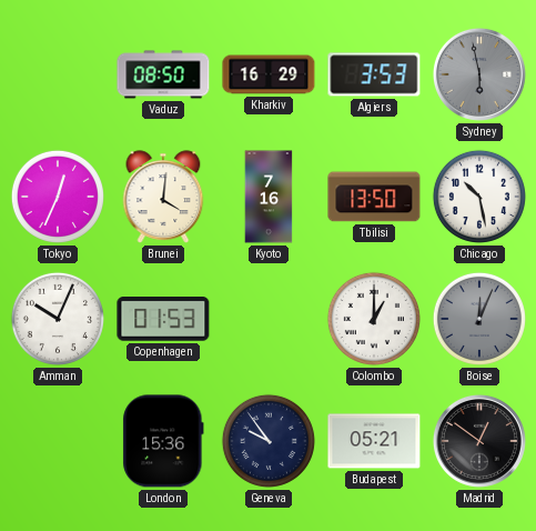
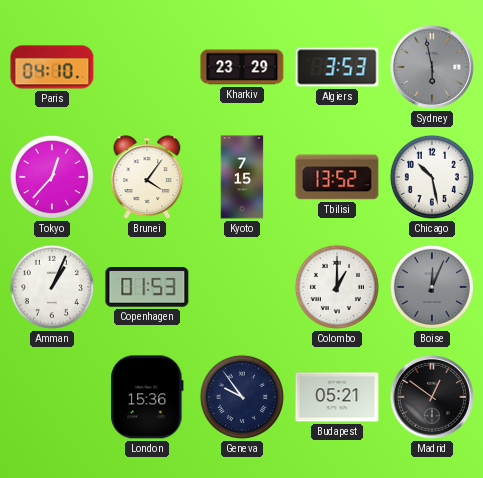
Paris: none -> 04:10 (52, 67)
Vaduz: 08:50 -> none (163, 74)
Kharkiv: 16:29 -> 23:29 (242, 67)
Tokyo: 12:34 -> 12:37 (52, 177)
Brunei: 4:01 -> 4:06 (147, 177)
Kyoto: 7:16 -> 7:15 (242, 177)
Tbilisi: 13:50 -> 13:52 (337, 177)
Amman: 10:04 -> 1:04 (52, 287)
